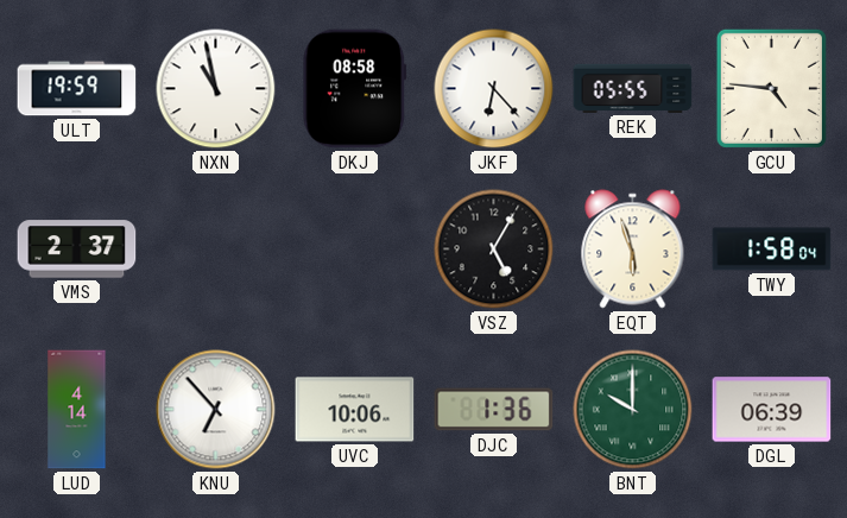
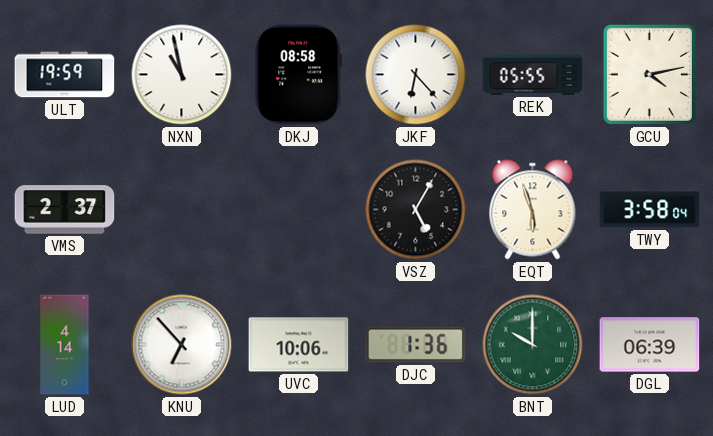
GCU: 4:46 -> 4:13 (649, 74)
TWY: 1:58 -> 3:58 (650, 210)
